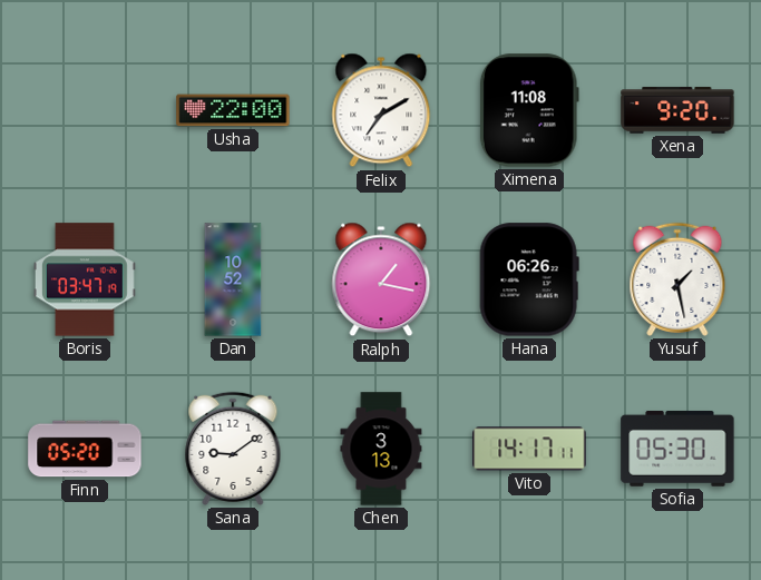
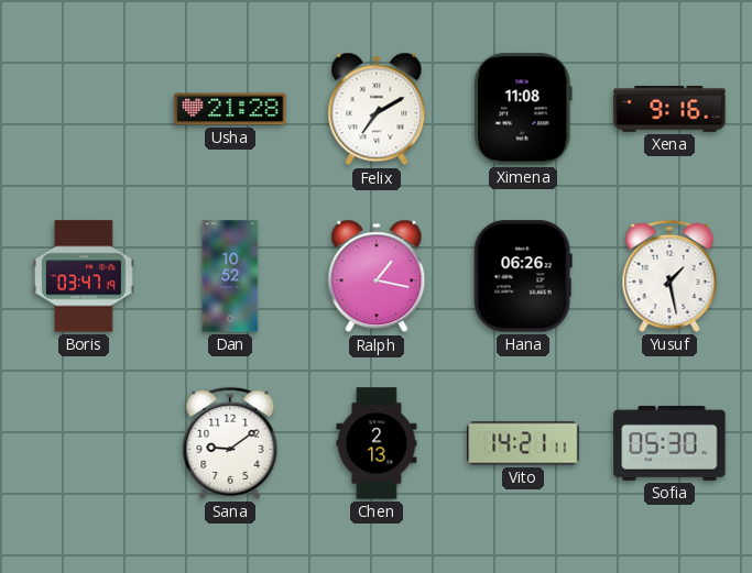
Usha: 22:00 -> 21:28 (230, 109)
Xena: 9:20 -> 9:16 (669, 109)
Finn: 05:20 -> none (85, 449)
Chen: 3:13 -> 2:13 (377, 443)
Vito: 14:17 -> 14:21 (523, 443)
